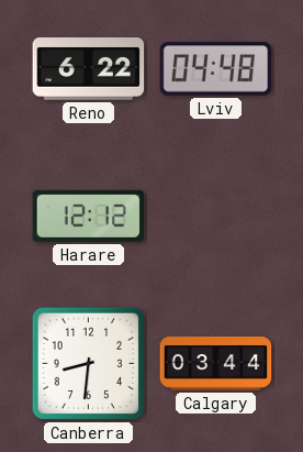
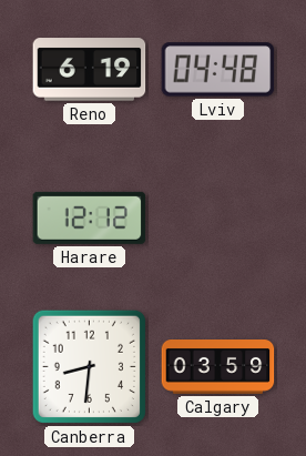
Reno: 6:22 -> 6:19 (90, 70)
Calgary: 03:44 -> 03:59 (218, 367)
